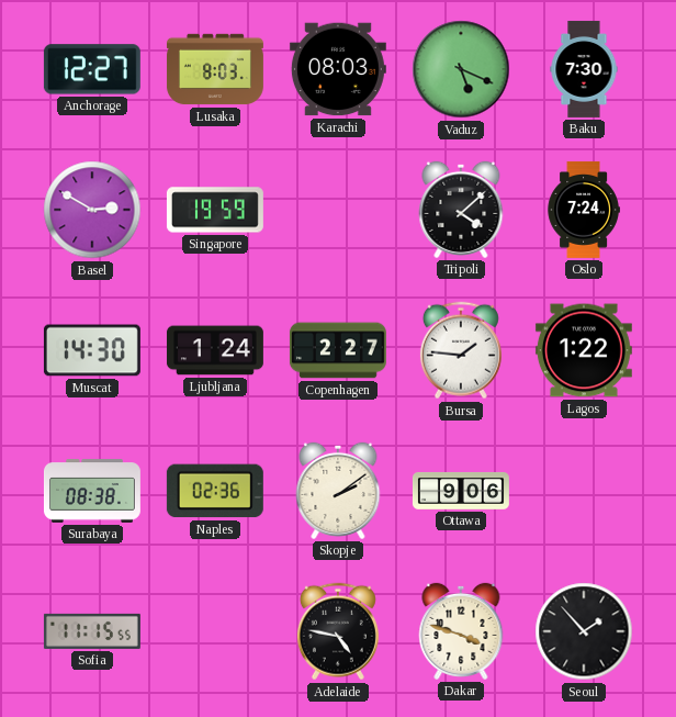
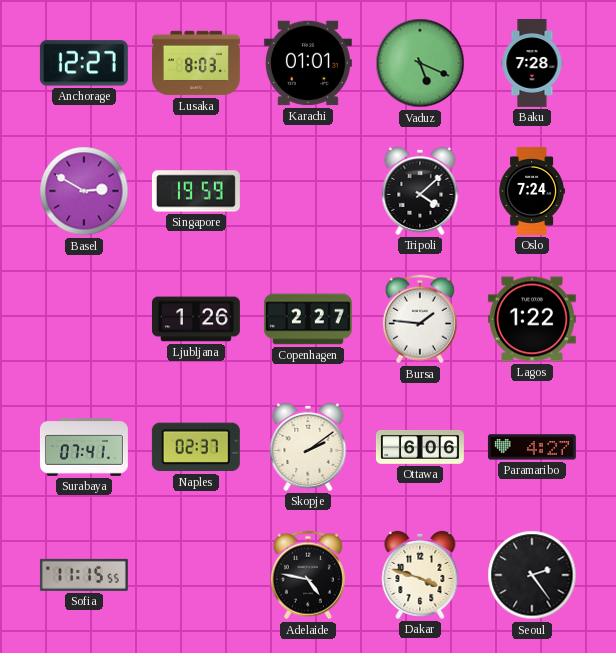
Karachi: 08:03 -> 01:01 (308, 63)
Baku: 7:30 -> 7:28 (532, 63)
Muscat: 14:30 -> none (92, 350)
Ljubljana: 1:24 -> 1:26 (196, 319)
Surabaya: 08:38 -> 07:41 (84, 447)
Naples: 02:36 -> 02:37 (196, 447)
Ottawa: 9:06 -> 6:06 (420, 447)
Paramaribo: none -> 4:27 (532, 447)
Seoul: 1:53 -> 2:24 (532, 575)
